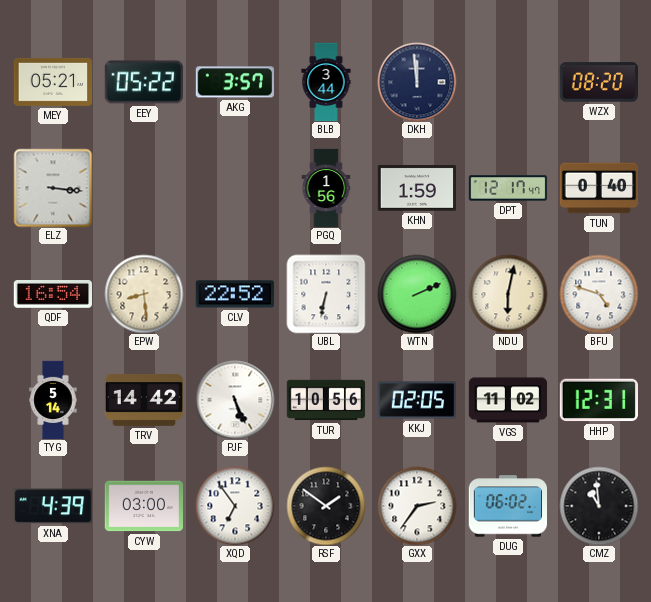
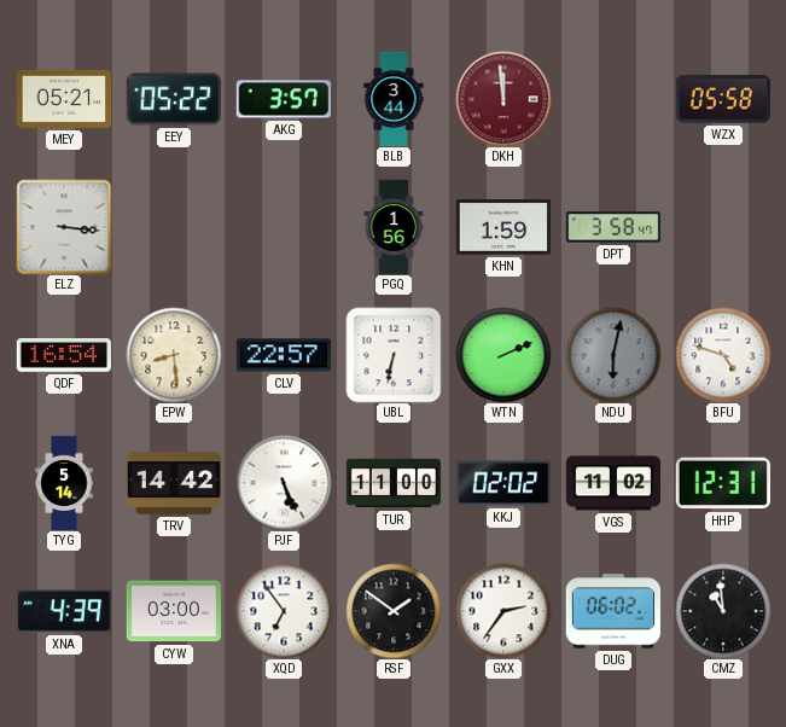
DKH dial: navy -> burgundy (503, 99)
WZX: 08:20 -> 05:58 (722, 99)
DPT: 12:17 -> 3:58 (613, 227)
TUN: 0:40 -> none (599, 188)
CLV: 22:52 -> 22:57 (283, 355)
NDU dial: cream -> grey (613, 355)
TUR: 10:56 -> 11:00 (394, 483)
KKJ: 02:05 -> 02:02 (503, 483)
